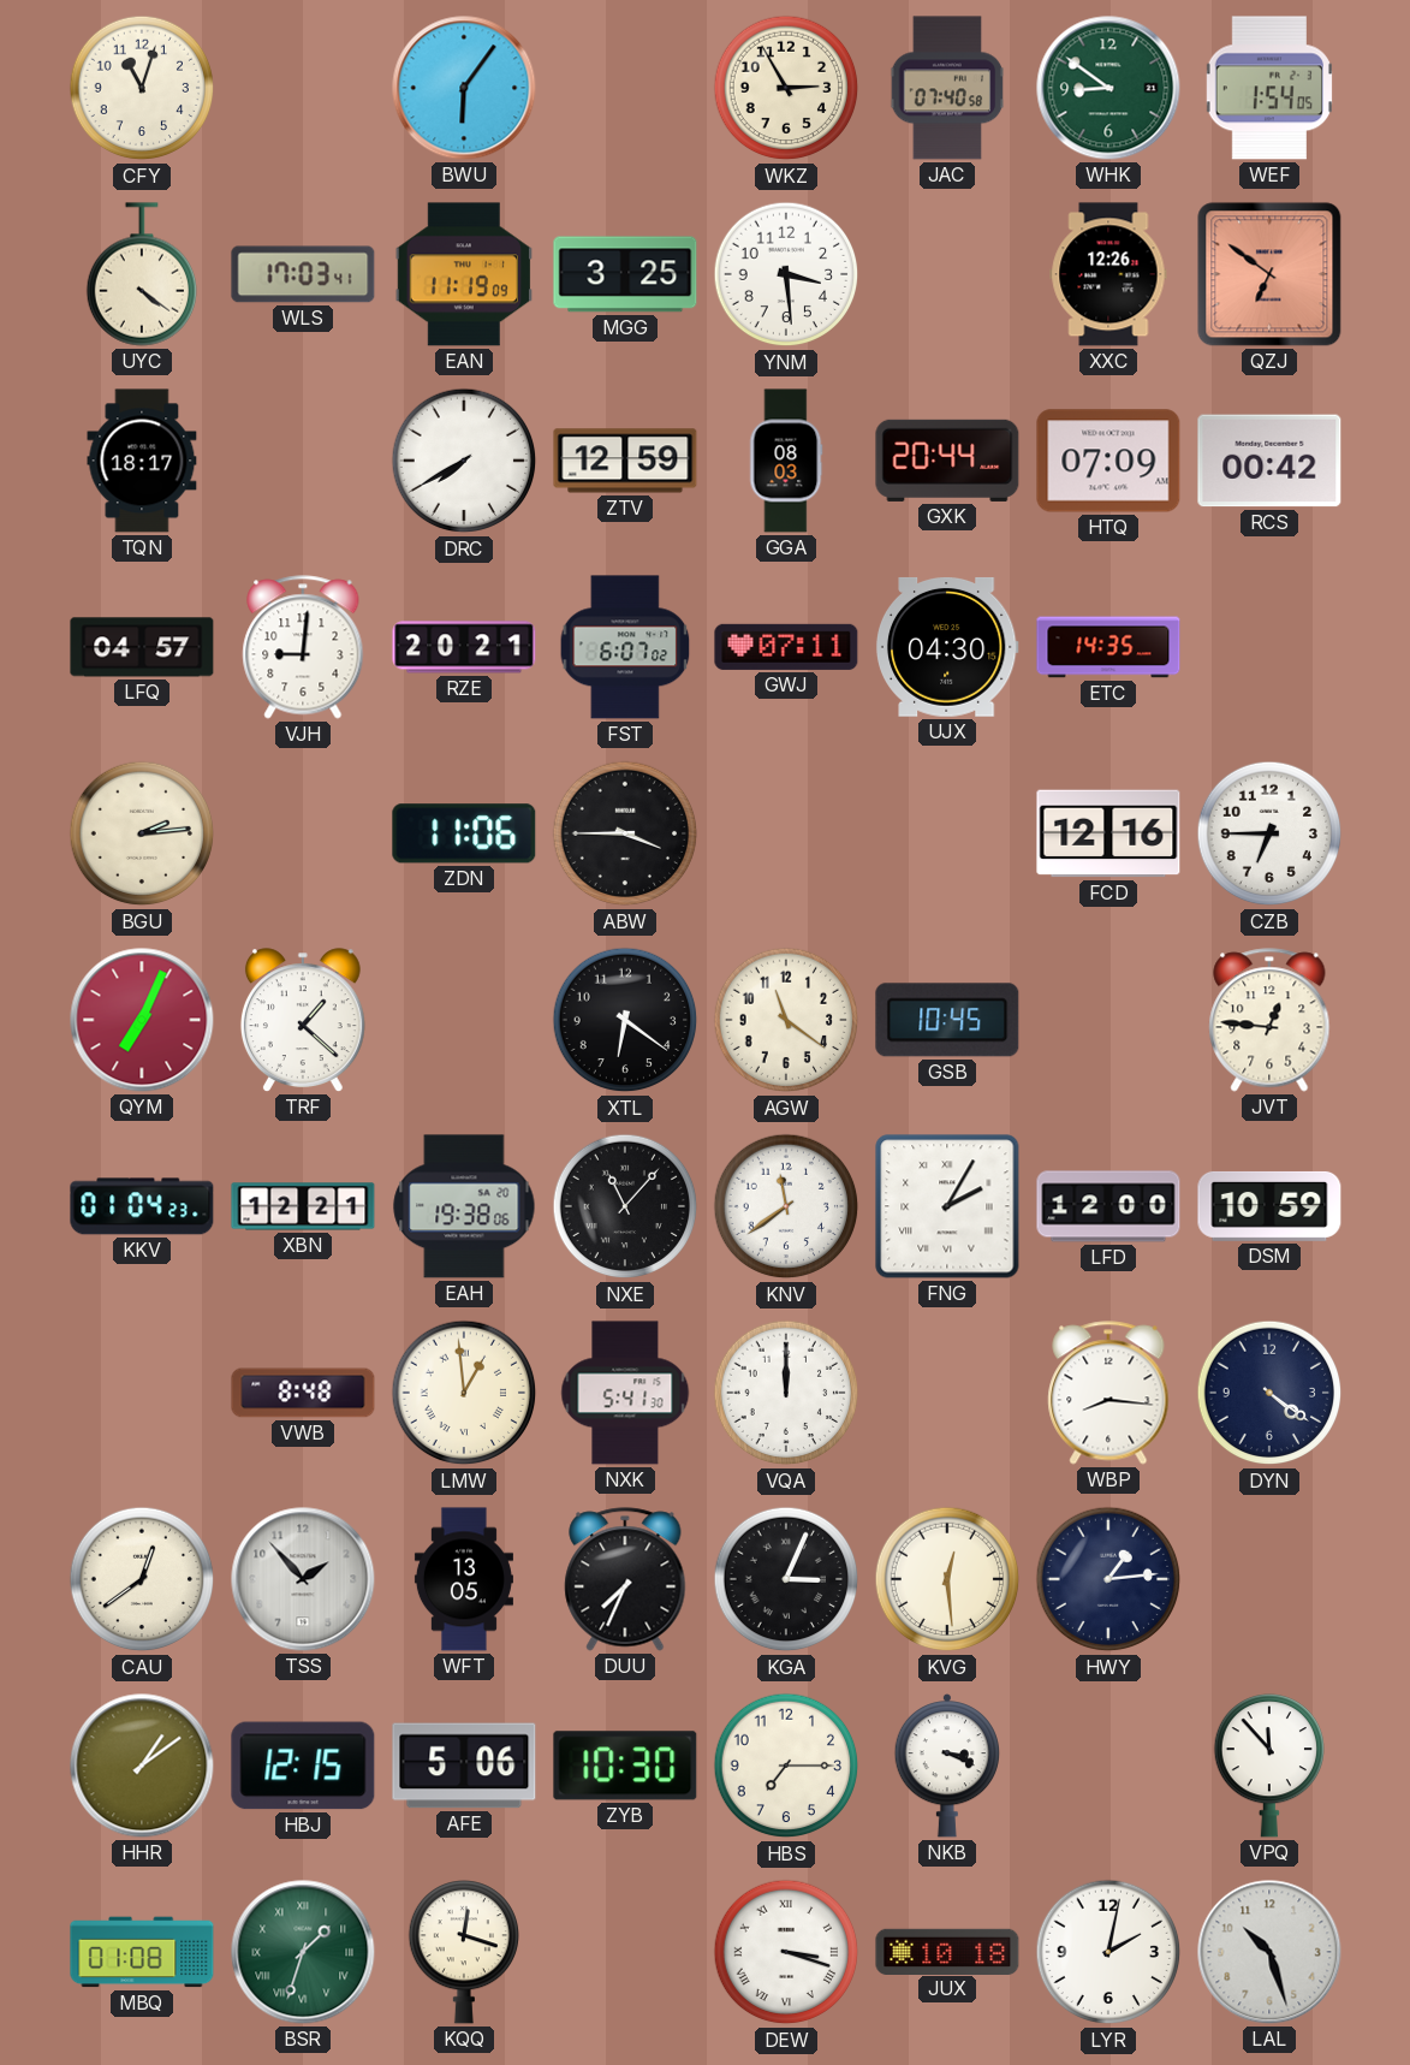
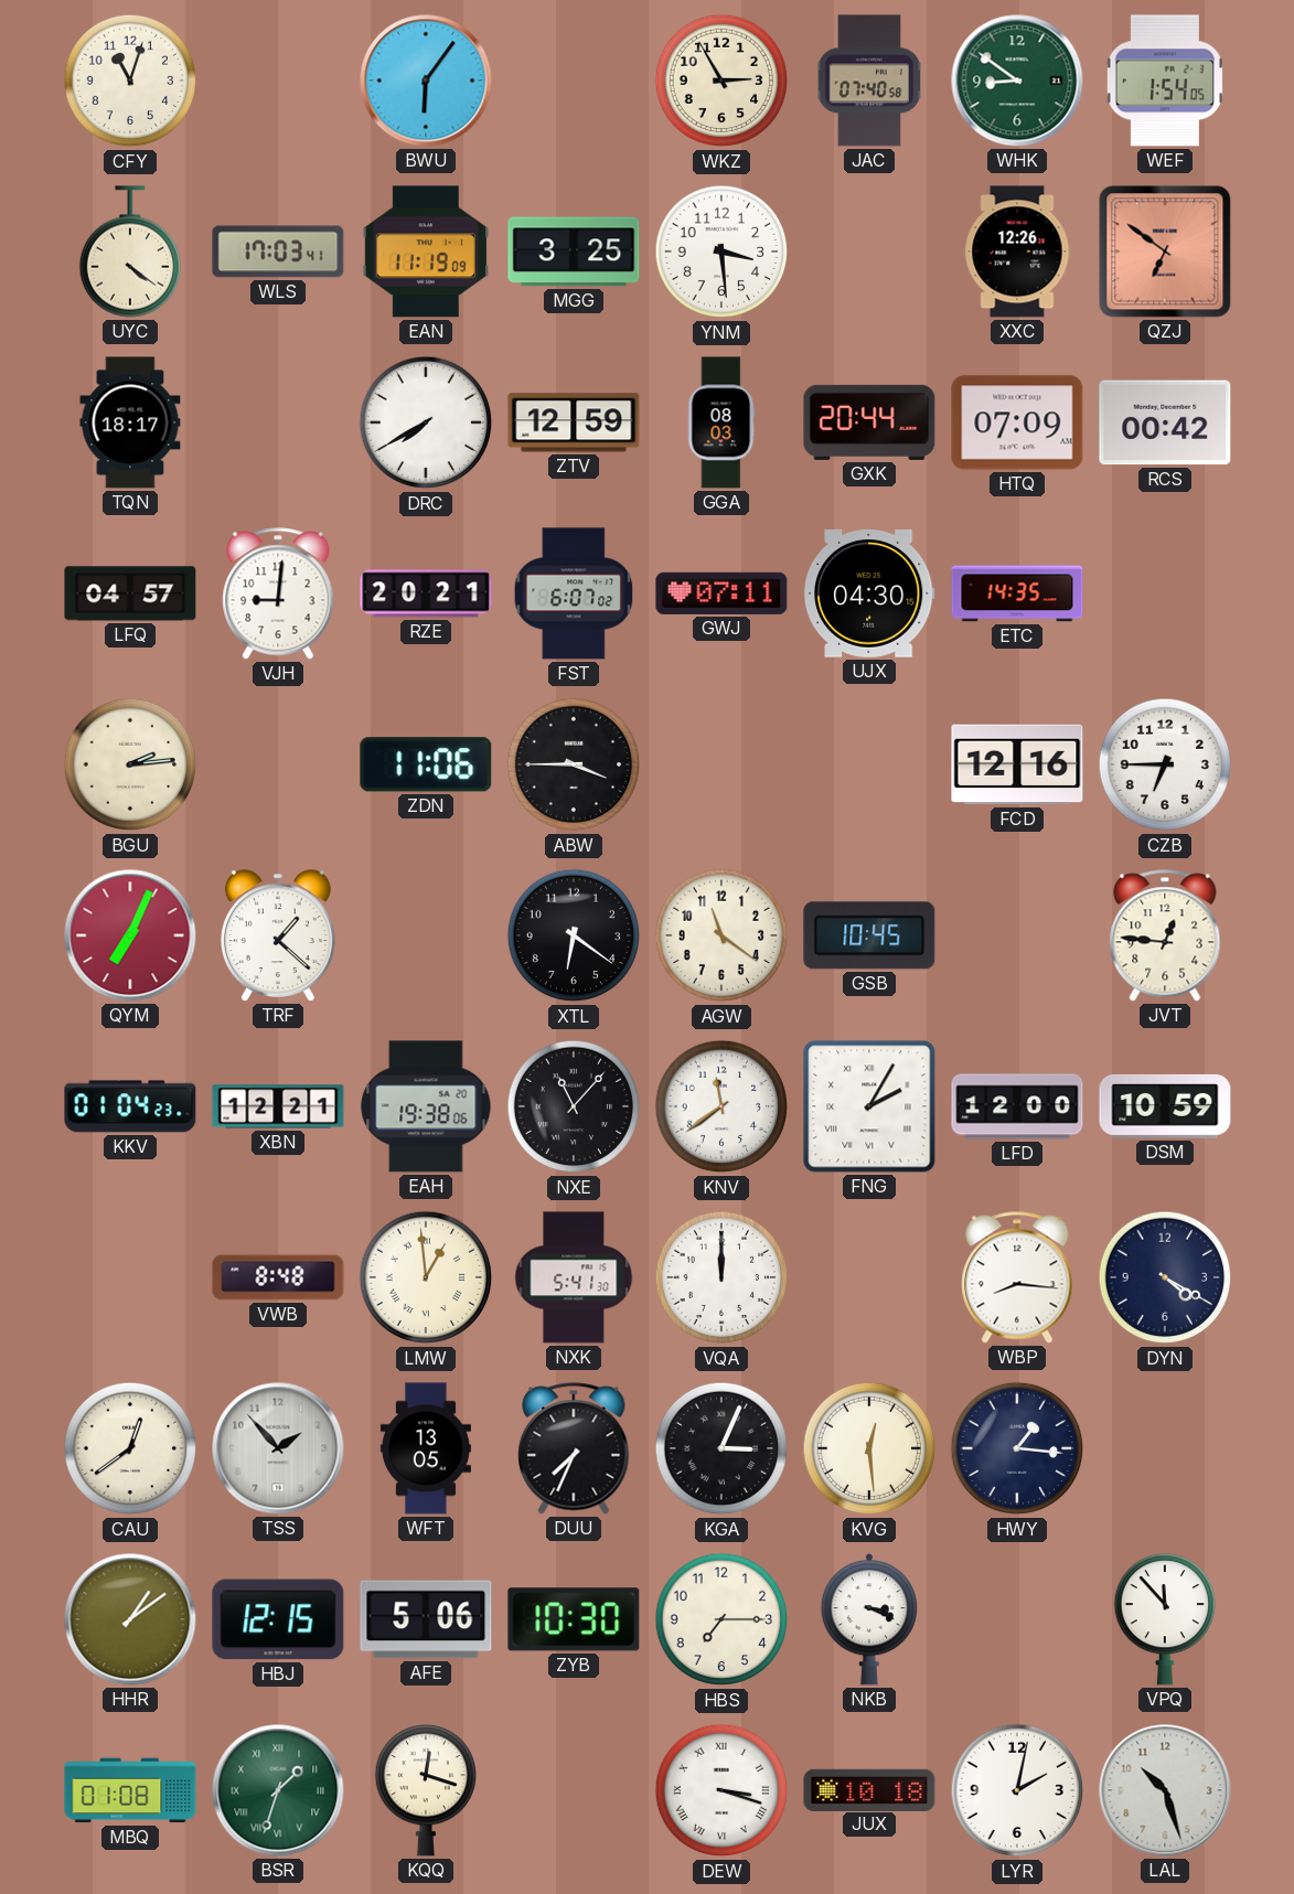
DYN: 4:21 -> 4:20 (1165, 1277)
HWY: 1:14 -> 1:16 (1017, 1448)
